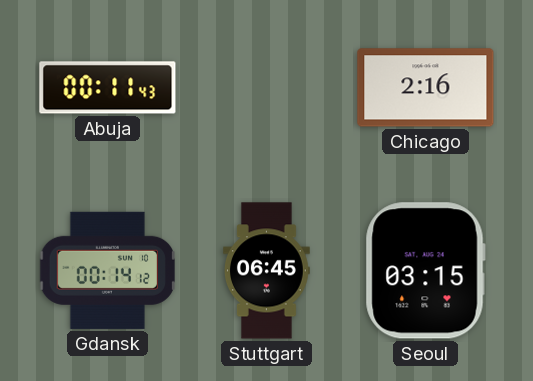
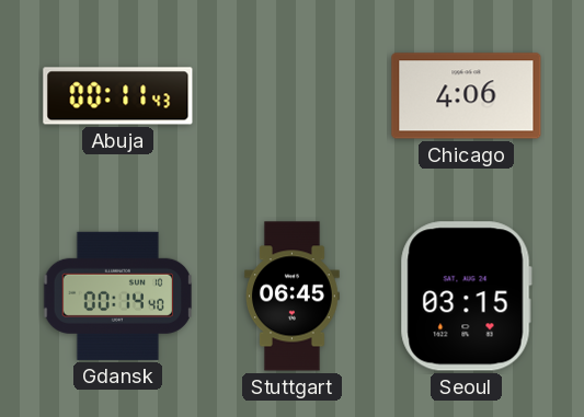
Chicago: 2:16 -> 4:06 (467, 96)
Gdansk: 00:14:12 -> 00:14:40 (117, 296)
